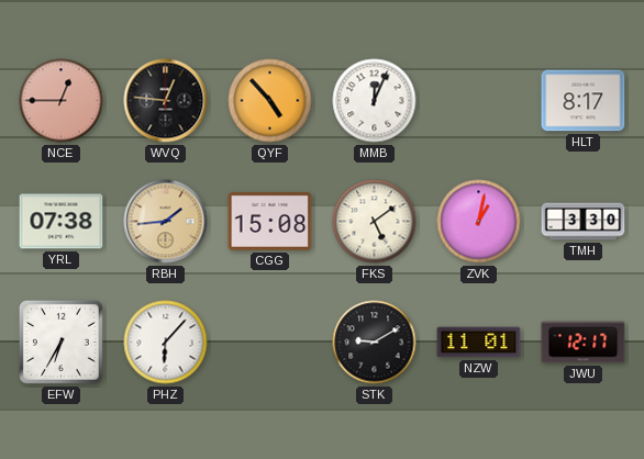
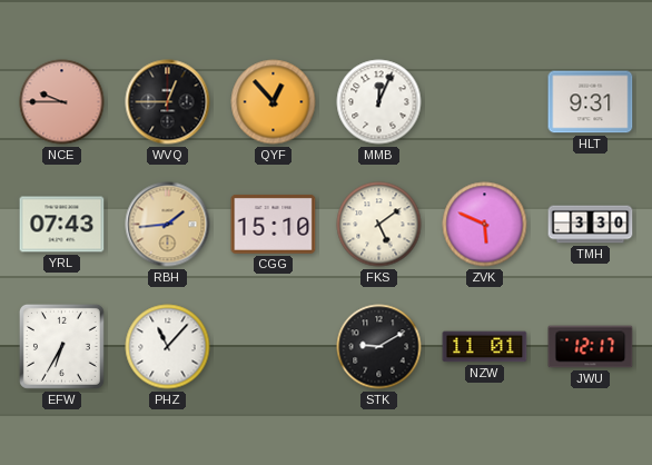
NCE: 12:45 -> 9:45 (62, 102)
WVQ: 12:46 -> 12:45 (168, 102)
QYF: 4:53 -> 12:53 (274, 102)
HLT: 8:17 -> 9:31 (591, 102)
YRL: 07:38 -> 07:43 (62, 225)
CGG: 15:08 -> 15:10 (274, 224)
ZVK: 1:02 -> 5:49 (485, 225)
PHZ: 6:07 -> 11:07 (168, 347)
